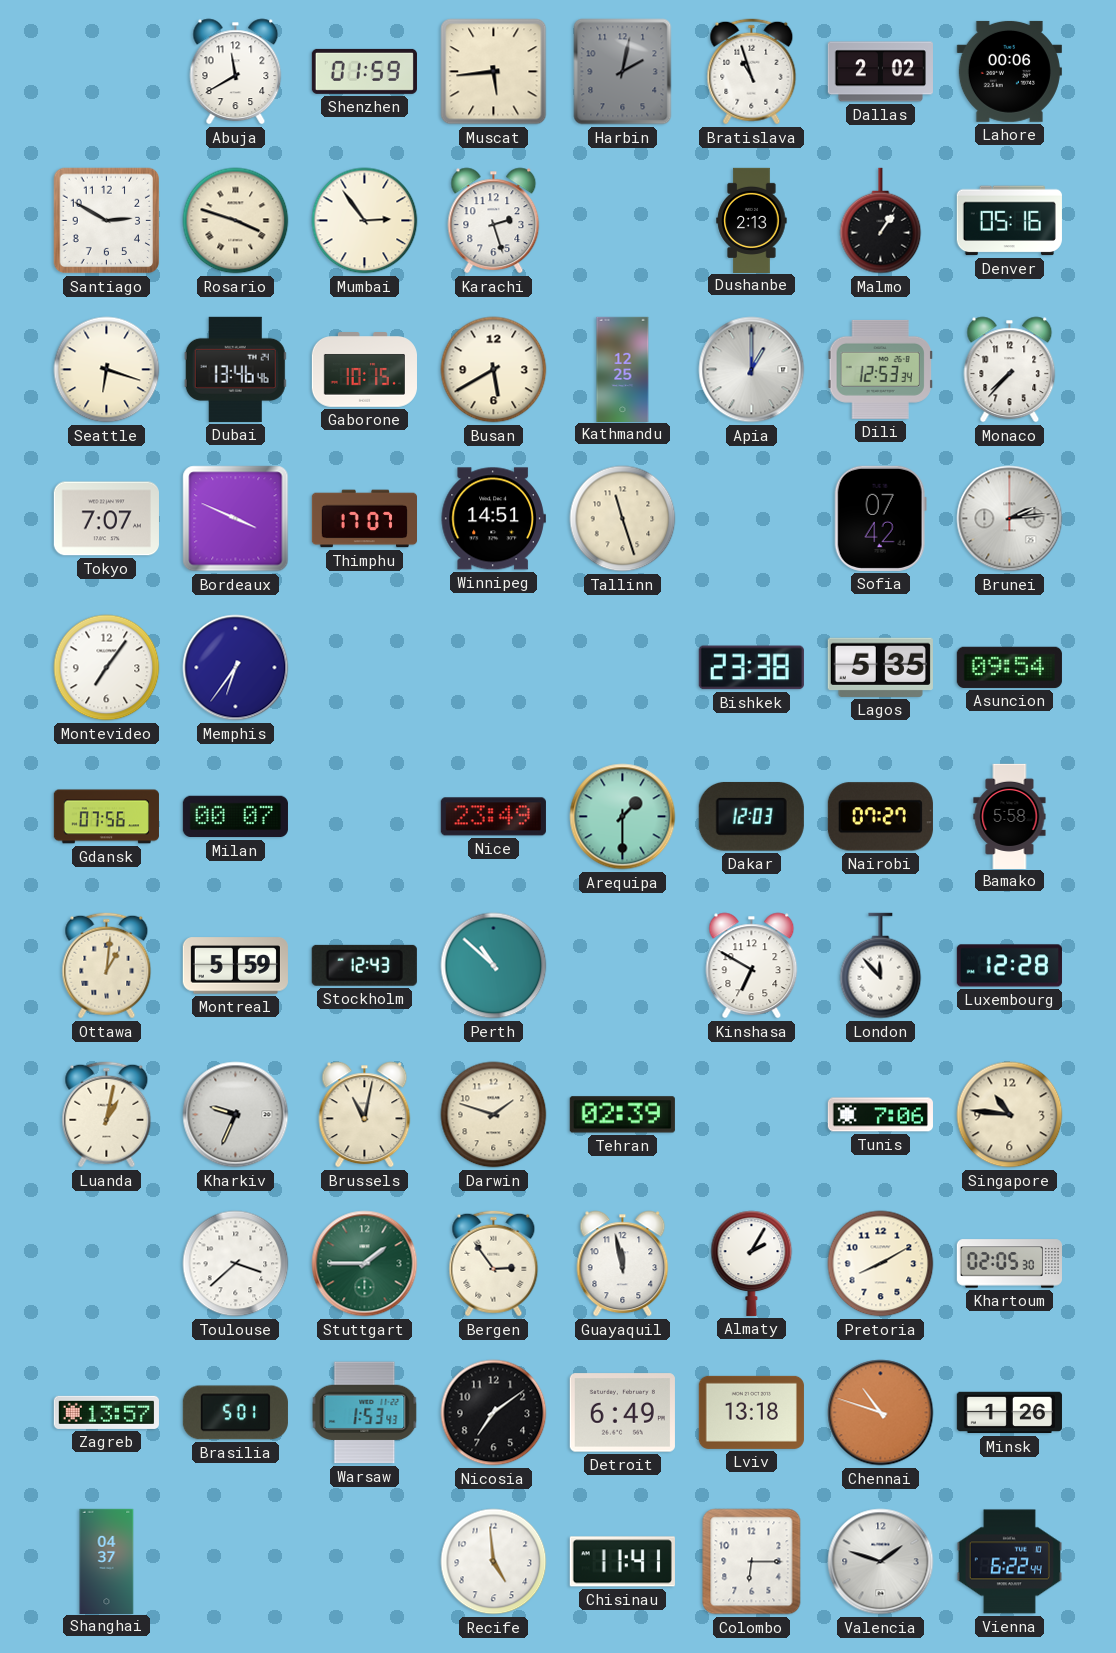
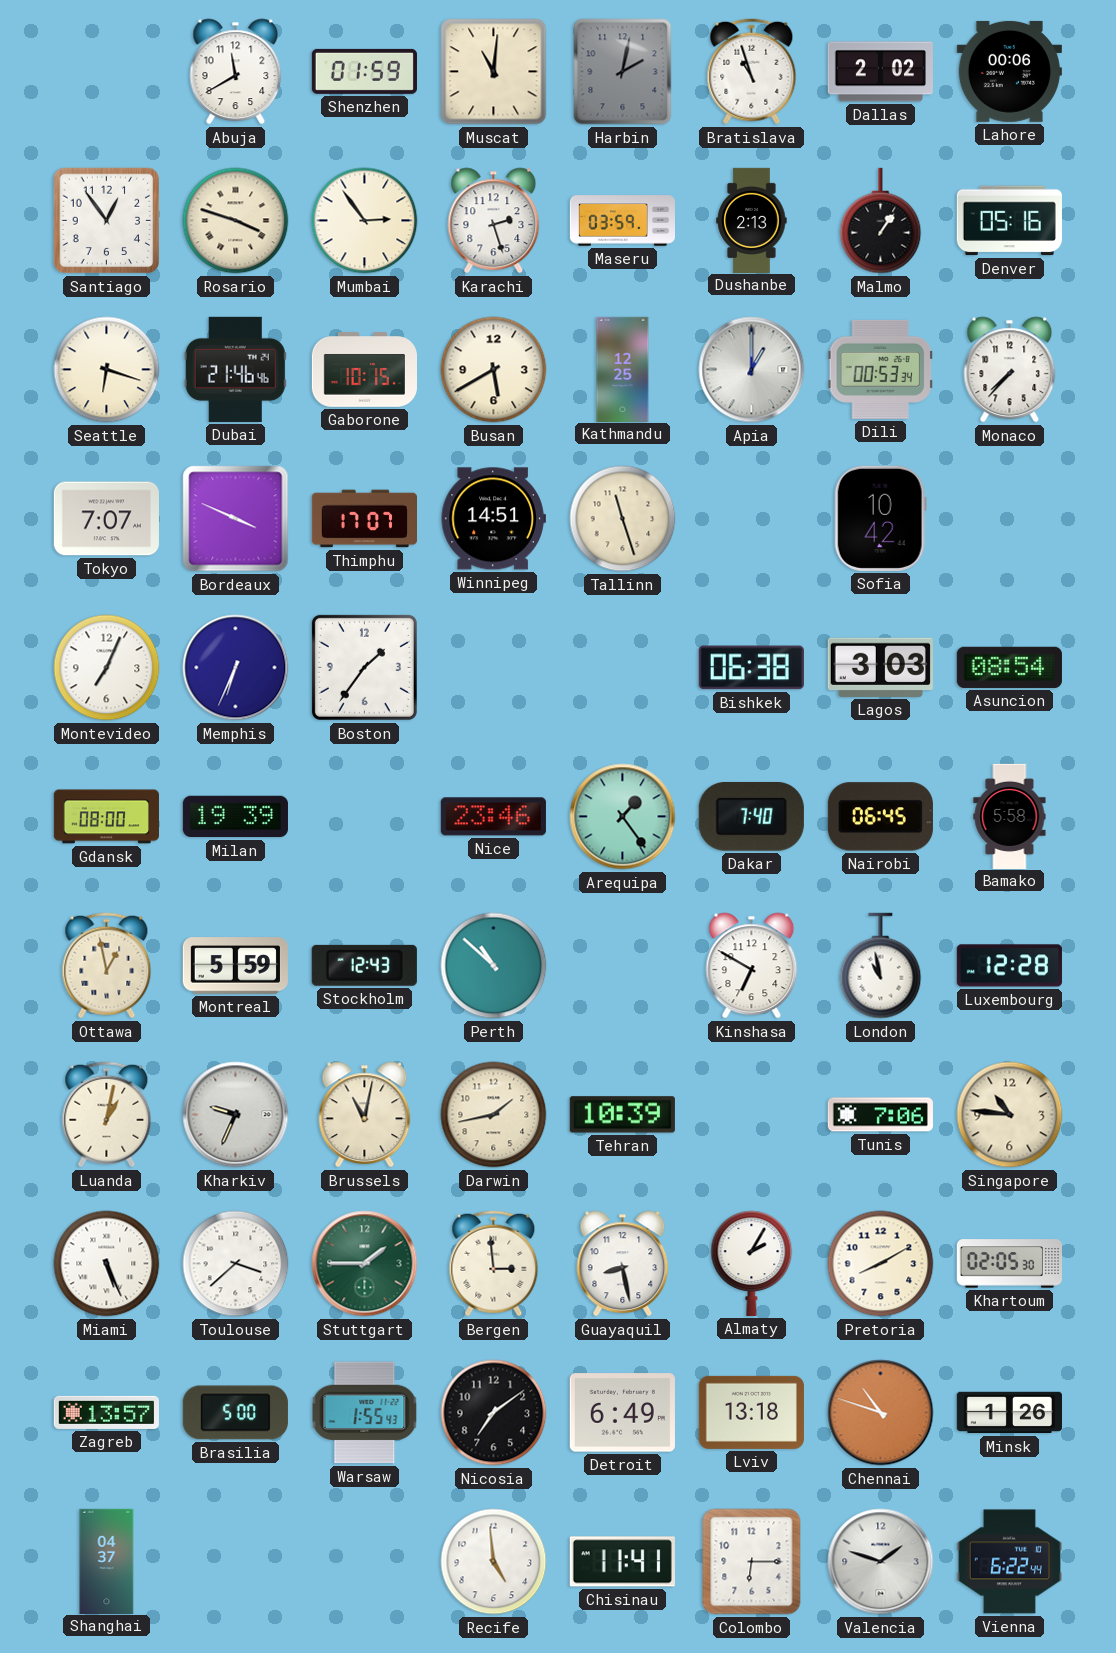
Muscat: 5:44 -> 11:01 (494, 72)
Santiago: 2:50 -> 12:54 (107, 221)
Maseru: none -> 03:59 (622, 221)
Dubai: 13:46 -> 21:46 (235, 369)
Dili: 12:53 -> 00:53 (880, 369)
Sofia: 07:42 -> 10:42 (880, 518)
Brunei: 2:14 -> none (1010, 519)
Montevideo: 7:06 -> 7:04 (107, 668)
Memphis: 6:36 -> 6:34 (236, 668)
Boston: none -> 1:36 (364, 667)
Bishkek: 23:38 -> 06:38 (751, 668)
Lagos: 5:35 -> 3:03 (880, 667)
Asuncion: 09:54 -> 08:54 (1009, 667)
Gdansk: 07:56 -> 08:00 (106, 817)
Milan: 00:07 -> 19:39 (235, 817)
Nice: 23:49 -> 23:46 (493, 817)
Arequipa: 1:30 -> 1:24 (623, 817)
Dakar: 12:03 -> 7:40 (751, 816)
Nairobi: 07:27 -> 06:45 (880, 817)
Ottawa: 1:01 -> 12:58 (107, 966)
London: 11:53 -> 10:58 (881, 966)
Darwin: 1:48 -> 1:43 (494, 1115)
Tehran: 02:39 -> 10:39 (622, 1115)
Miami: none -> 5:26 (107, 1264)
Bergen: 2:54 -> 2:59 (494, 1264)
Guayaquil: 11:58 -> 8:28 (623, 1264)
Brasilia: 5:01 -> 5:00 (235, 1413)
Warsaw: 1:53 -> 1:55 (365, 1413)
